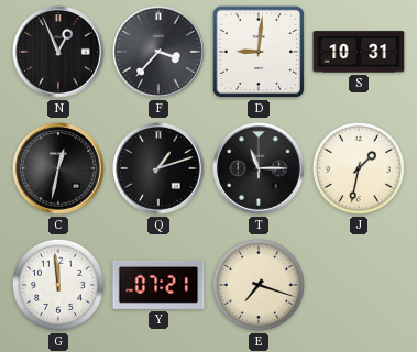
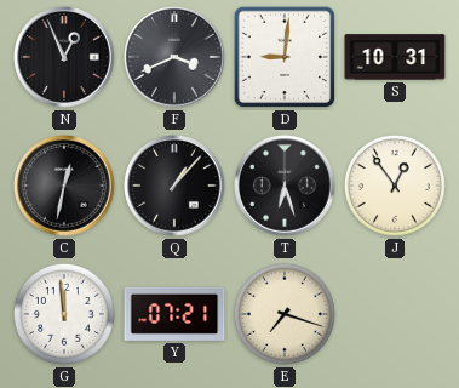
F: 3:37 -> 3:41 (176, 58)
Q: 1:12 -> 1:07 (176, 187)
T: 11:15 -> 6:27 (286, 187)
J: 1:32 -> 12:54 (395, 186)
